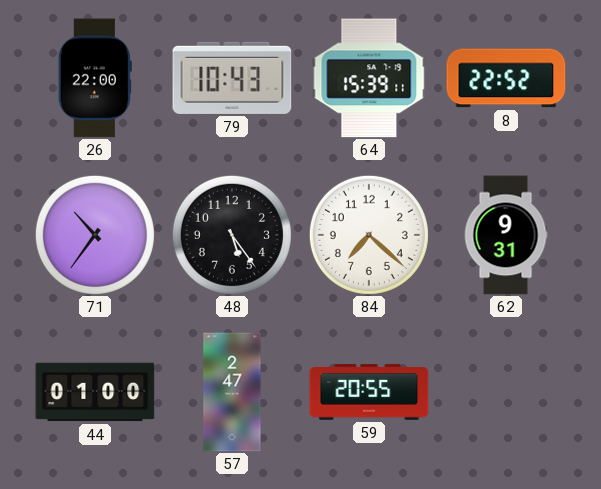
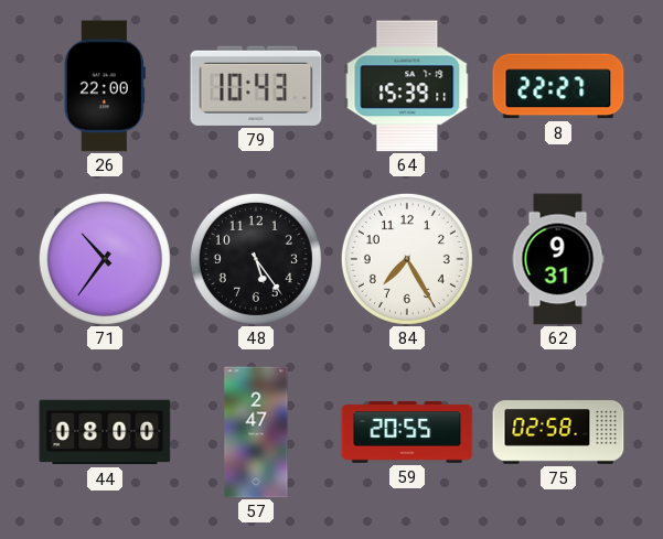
8: 22:52 -> 22:27 (558, 86)
84: 7:22 -> 7:25 (407, 259)
44: 01:00 -> 08:00 (105, 432)
75: none -> 02:58 (558, 432)
